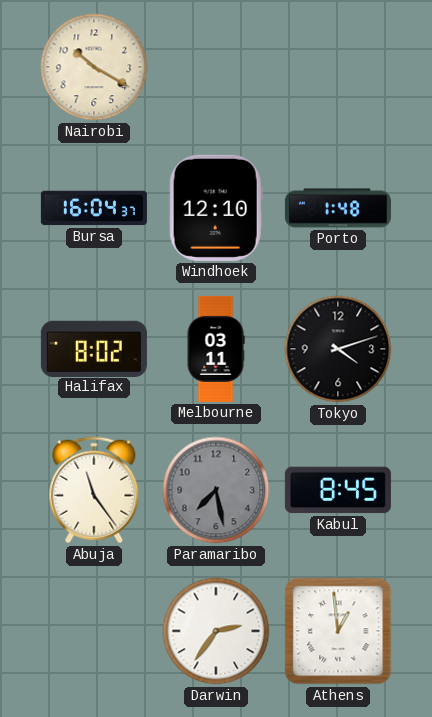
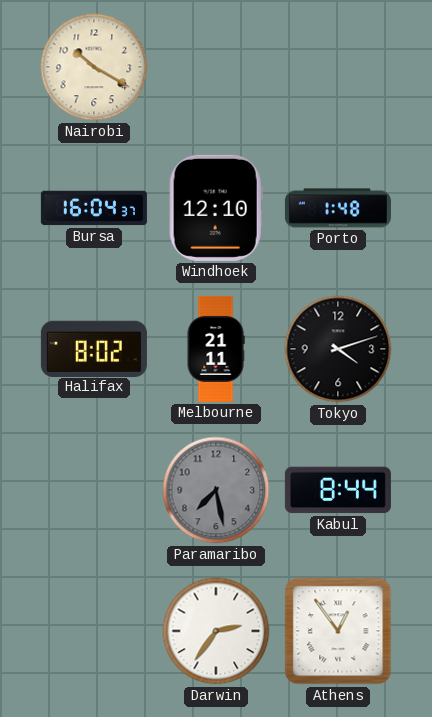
Melbourne: 03:11 -> 21:11 (216, 349)
Abuja: 11:24 -> none (94, 490)
Kabul: 8:45 -> 8:44 (338, 490)
Athens: 12:59 -> 12:54 (338, 631)
